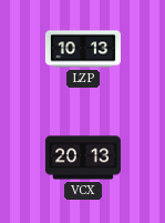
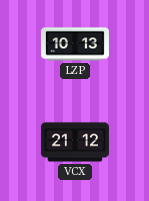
VCX: 20:13 -> 21:12 (75, 142)
